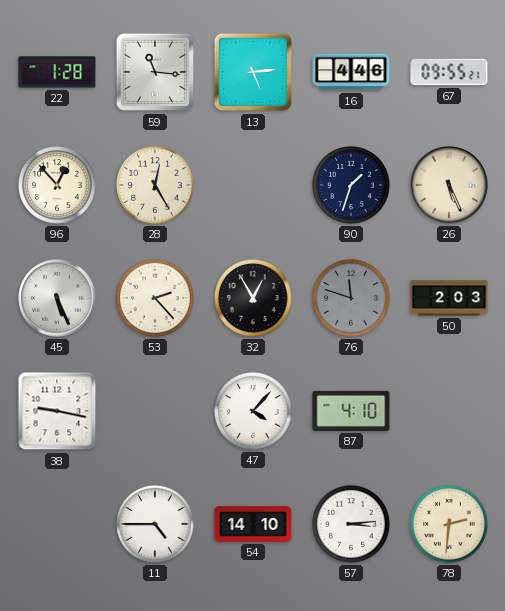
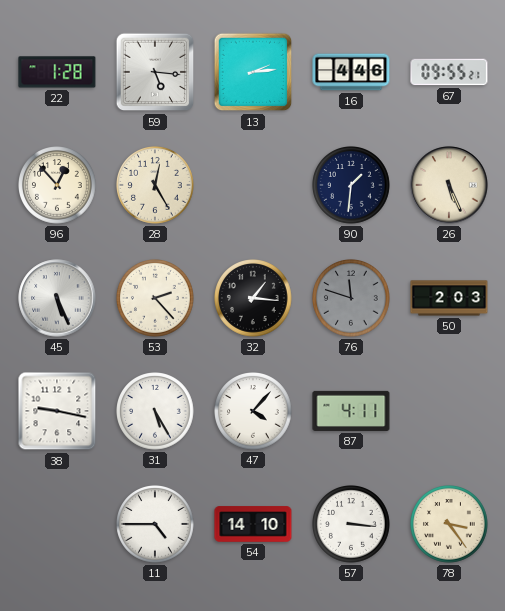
59: 11:16 -> 5:16 (155, 72)
13: 5:14 -> 2:14 (253, 72)
90: 1:33 -> 1:31 (352, 186)
32: 12:55 -> 1:16 (254, 299)
31: none -> 5:25 (156, 412)
87: 4:10 -> 4:11 (351, 411)
57: 3:14 -> 3:16 (352, 525)
78: 2:31 -> 3:24 (450, 525)
